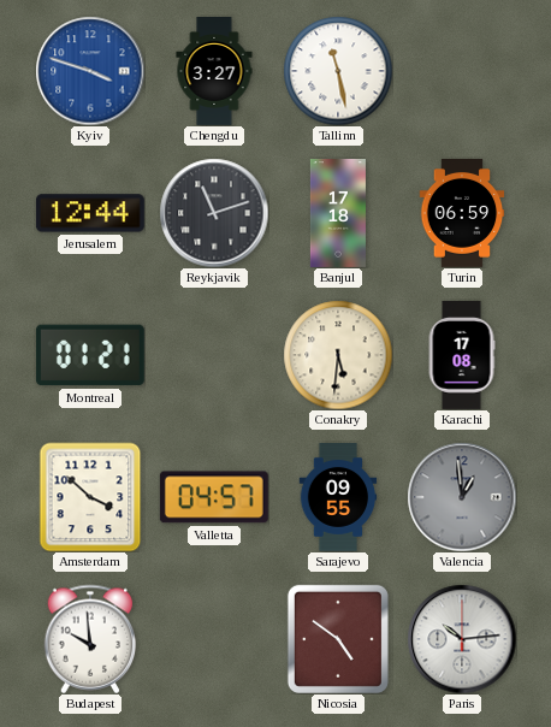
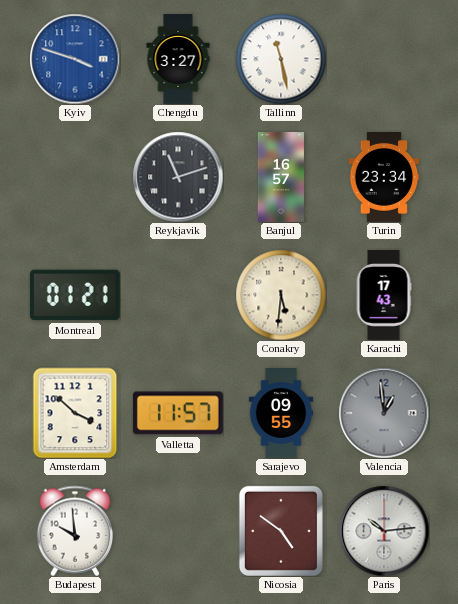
Jerusalem: 12:44 -> none (90, 213)
Banjul: 17:18 -> 16:57 (281, 178)
Turin: 06:59 -> 23:34 (384, 177)
Karachi: 17:08 -> 17:43 (384, 295)
Valletta: 04:57 -> 11:57 (178, 413)
